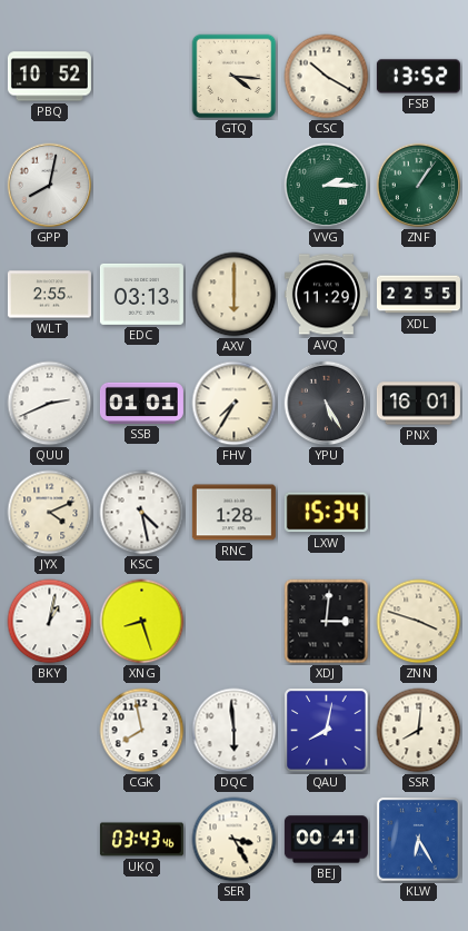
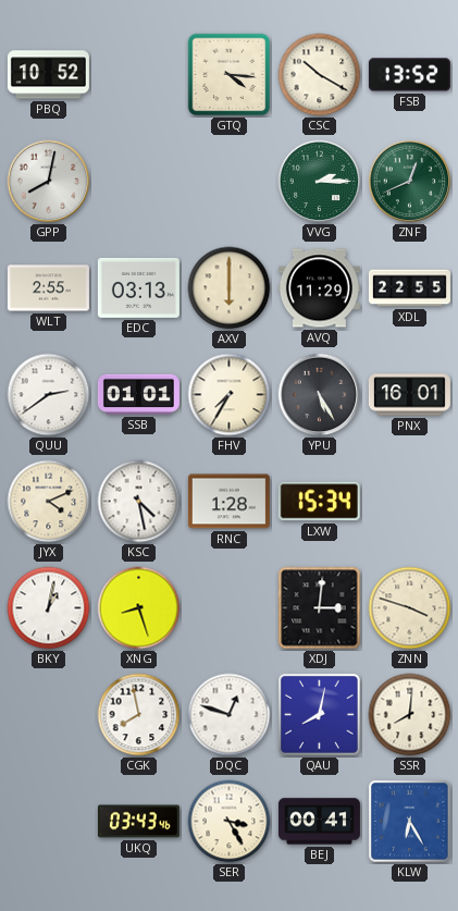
ZNF: 1:06 -> 12:41 (410, 182)
QUU: 2:41 -> 2:39 (49, 395)
DQC: 5:59 -> 12:48 (230, 715)
